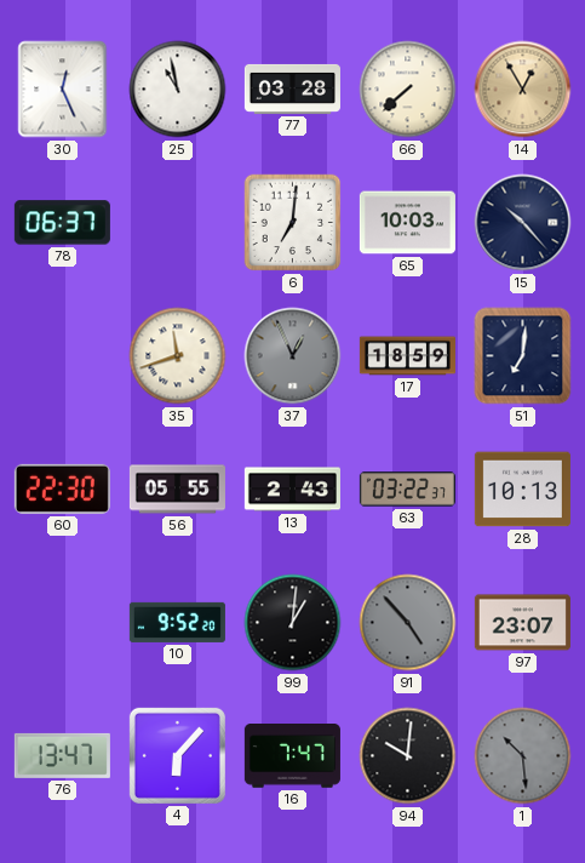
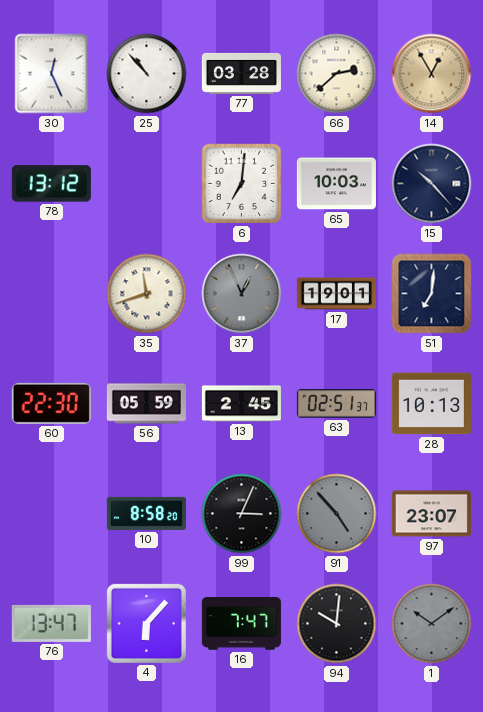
25: 10:58 -> 10:53 (147, 74)
66: 7:38 -> 2:38 (337, 74)
78: 06:37 -> 13:12 (51, 184)
17: 18:59 -> 19:01 (336, 294)
56: 05:55 -> 05:59 (146, 404)
13: 2:43 -> 2:45 (241, 404)
63: 03:22 -> 02:51 (336, 404)
10: 9:52 -> 8:58 (146, 513)
99: 1:01 -> 3:04 (242, 514)
1: 10:29 -> 10:09 (432, 624)
